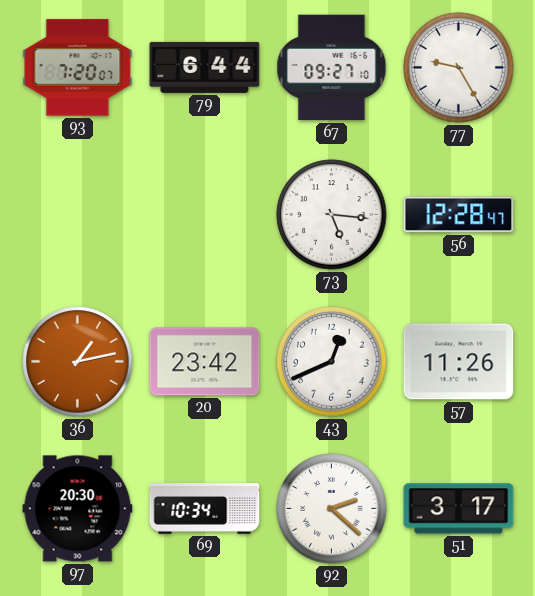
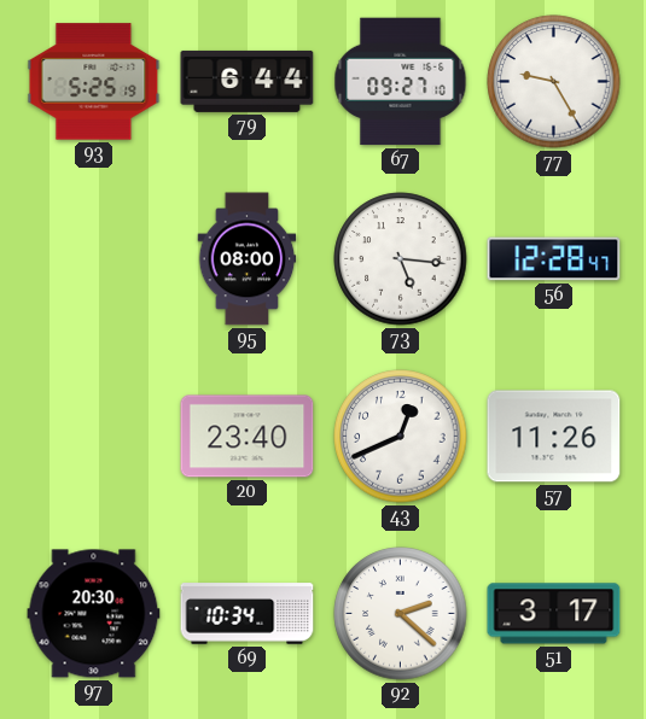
93: 7:20 -> 5:25 (94, 82)
95: none -> 08:00 (248, 259)
36: 1:13 -> none (78, 362)
20: 23:42 -> 23:40 (248, 437)
